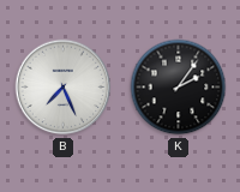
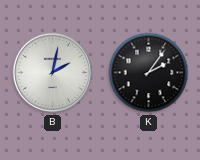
B: 7:26 -> 2:02 (53, 73)
